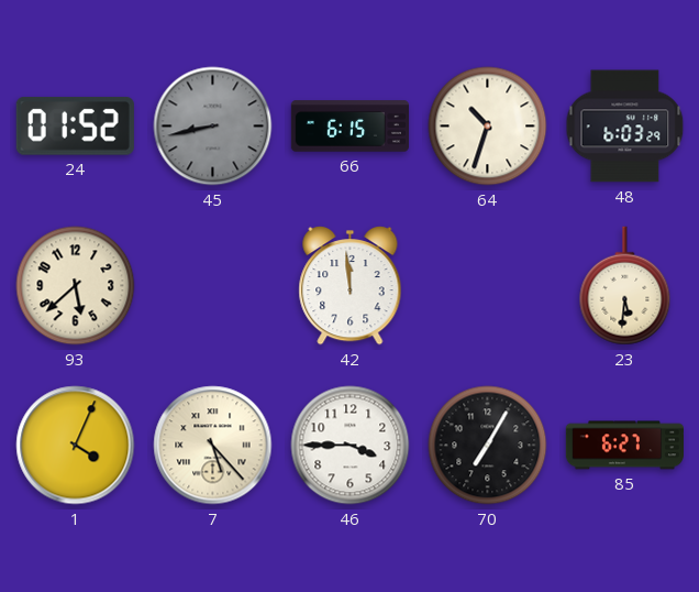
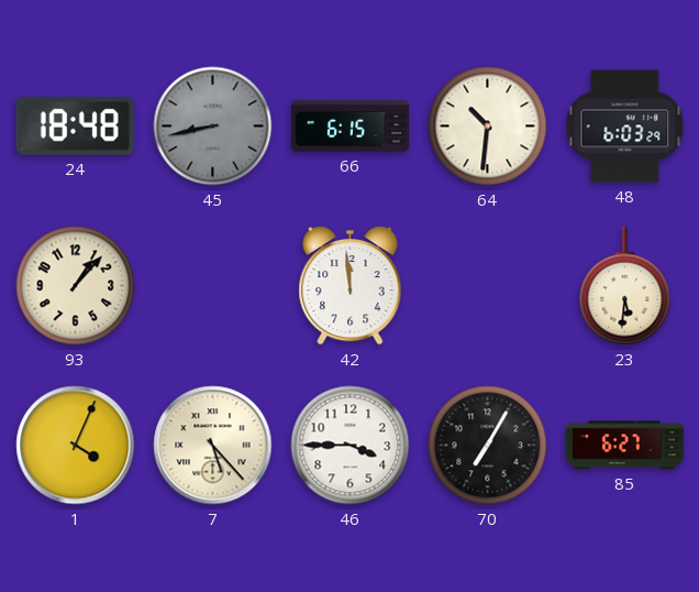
24: 01:52 -> 18:48 (75, 127)
64: 10:33 -> 10:31 (488, 127)
93: 5:38 -> 1:07 (76, 286)
